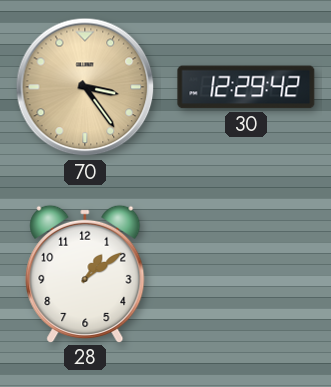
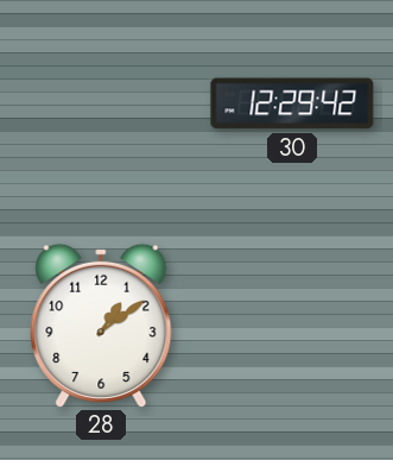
70: 3:24 -> none (85, 87)
